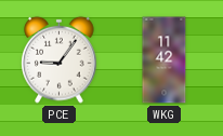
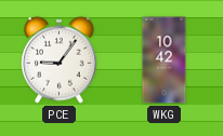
WKG: 11:42 -> 10:42 (165, 60)
